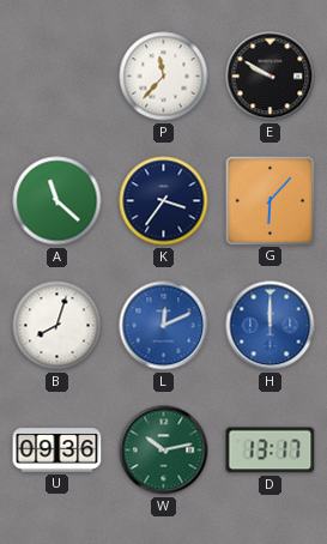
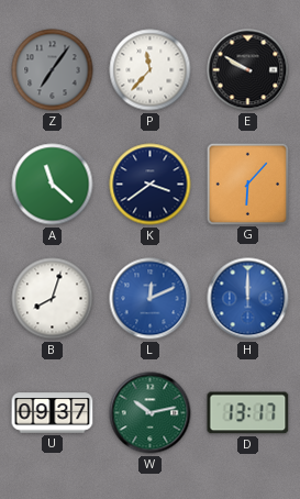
Z: none -> 7:06 (53, 70)
K: 3:36 -> 3:39 (151, 185)
U: 09:36 -> 09:37 (53, 413)
